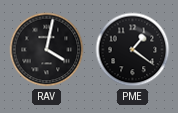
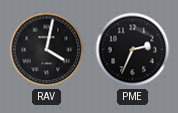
PME: 1:21 -> 2:34 (133, 50)
